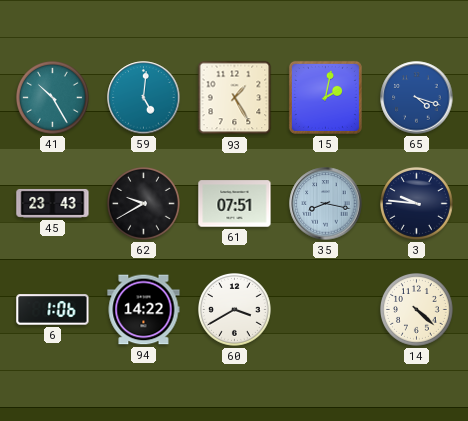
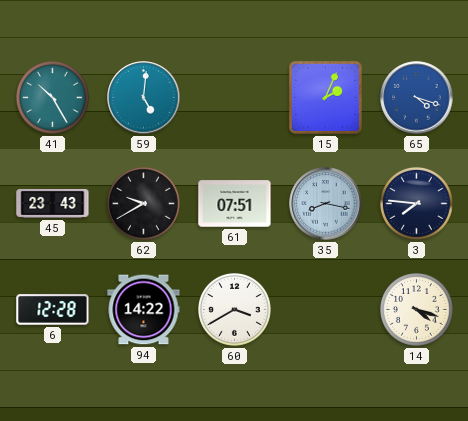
93: 1:25 -> none (235, 98)
15: 2:02 -> 2:04 (325, 97)
3: 9:46 -> 7:46 (417, 204)
6: 1:06 -> 12:28 (53, 310)
14: 4:22 -> 4:18 (417, 310)
